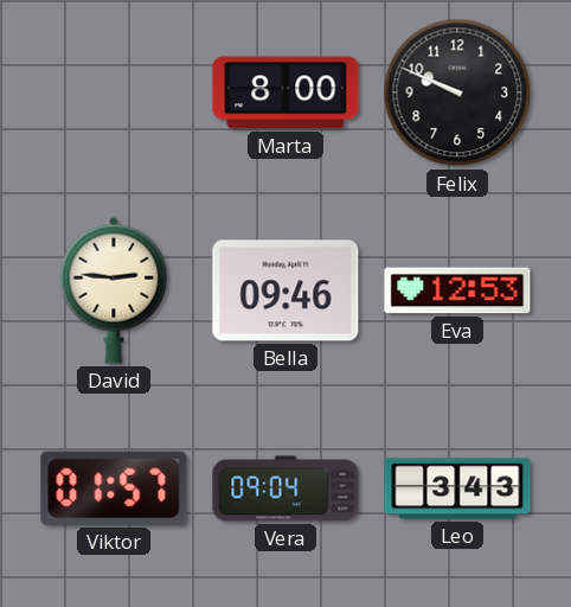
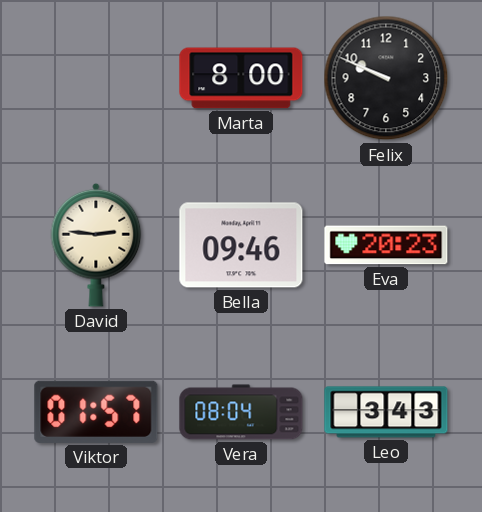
Eva: 12:53 -> 20:23 (386, 245)
Vera: 09:04 -> 08:04 (241, 412)
